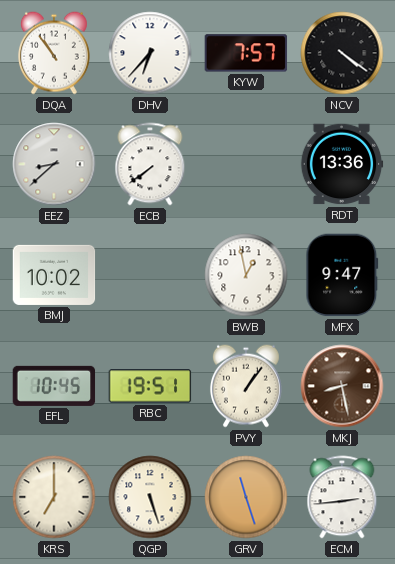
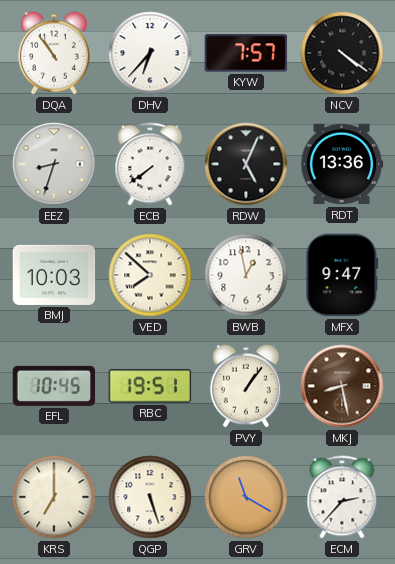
EEZ: 8:38 -> 8:33 (54, 164)
RDW: none -> 5:04 (246, 164)
BMJ: 10:02 -> 10:03 (54, 275)
VED: none -> 7:52 (150, 275)
GRV: 11:27 -> 11:20 (246, 497)
ECM: 2:44 -> 2:37 (342, 497)
